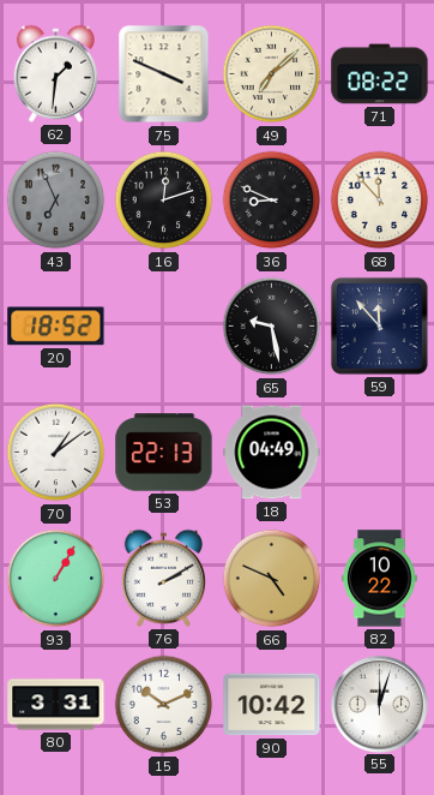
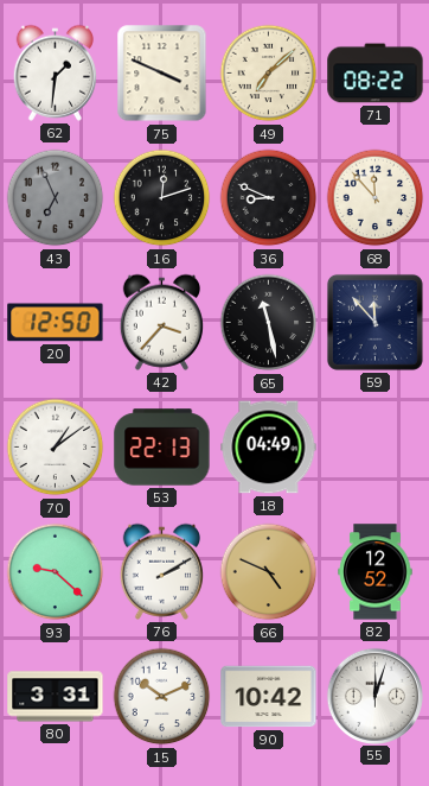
20: 18:52 -> 12:50 (56, 323)
42: none -> 3:37 (161, 322)
65: 9:28 -> 11:28 (269, 323)
93: 1:05 -> 9:22 (56, 572)
82: 10:22 -> 12:52 (376, 572)
